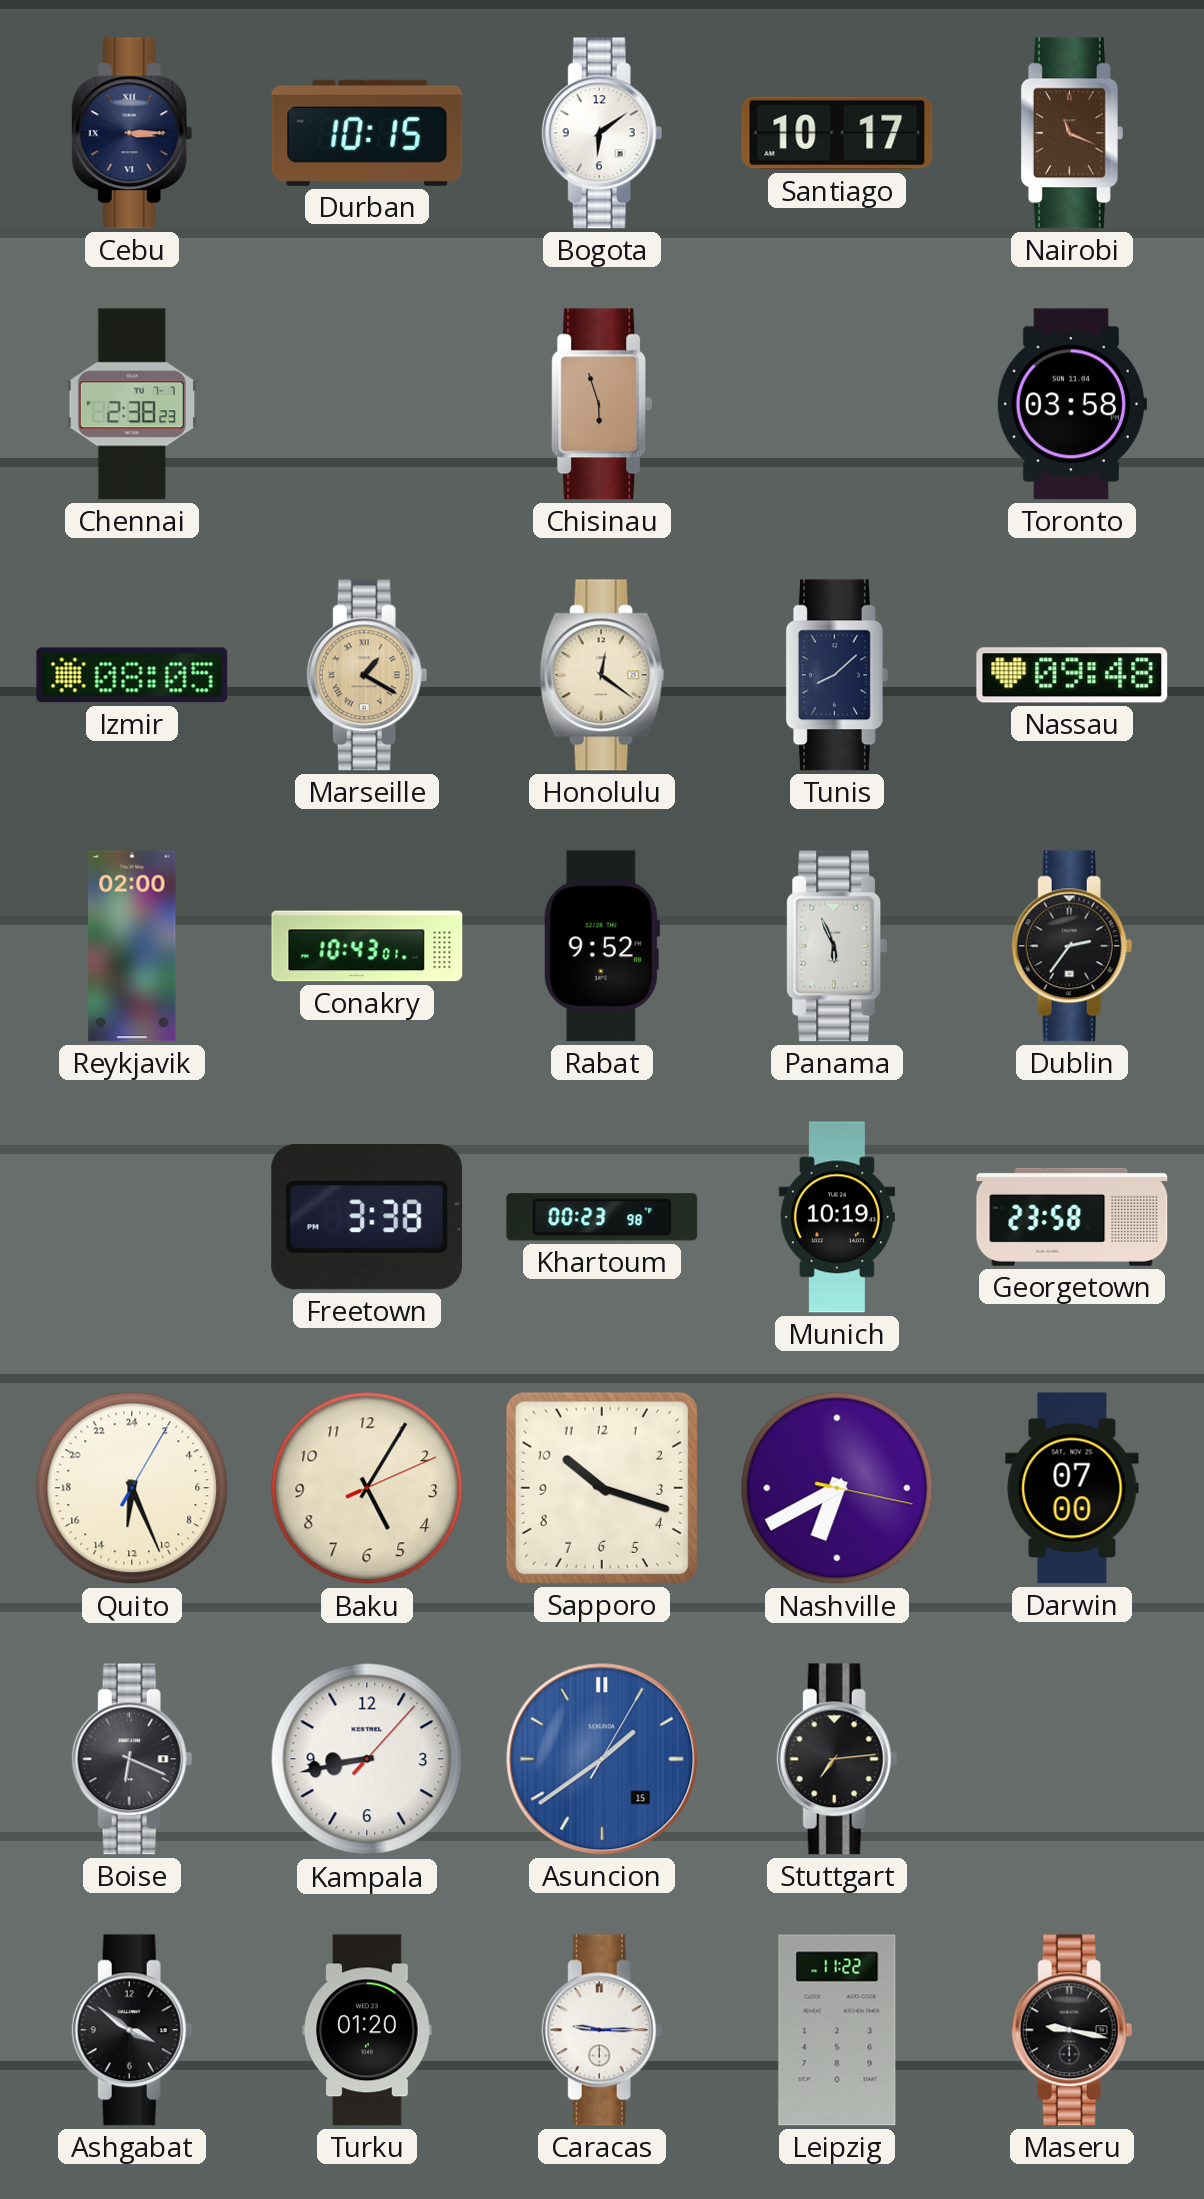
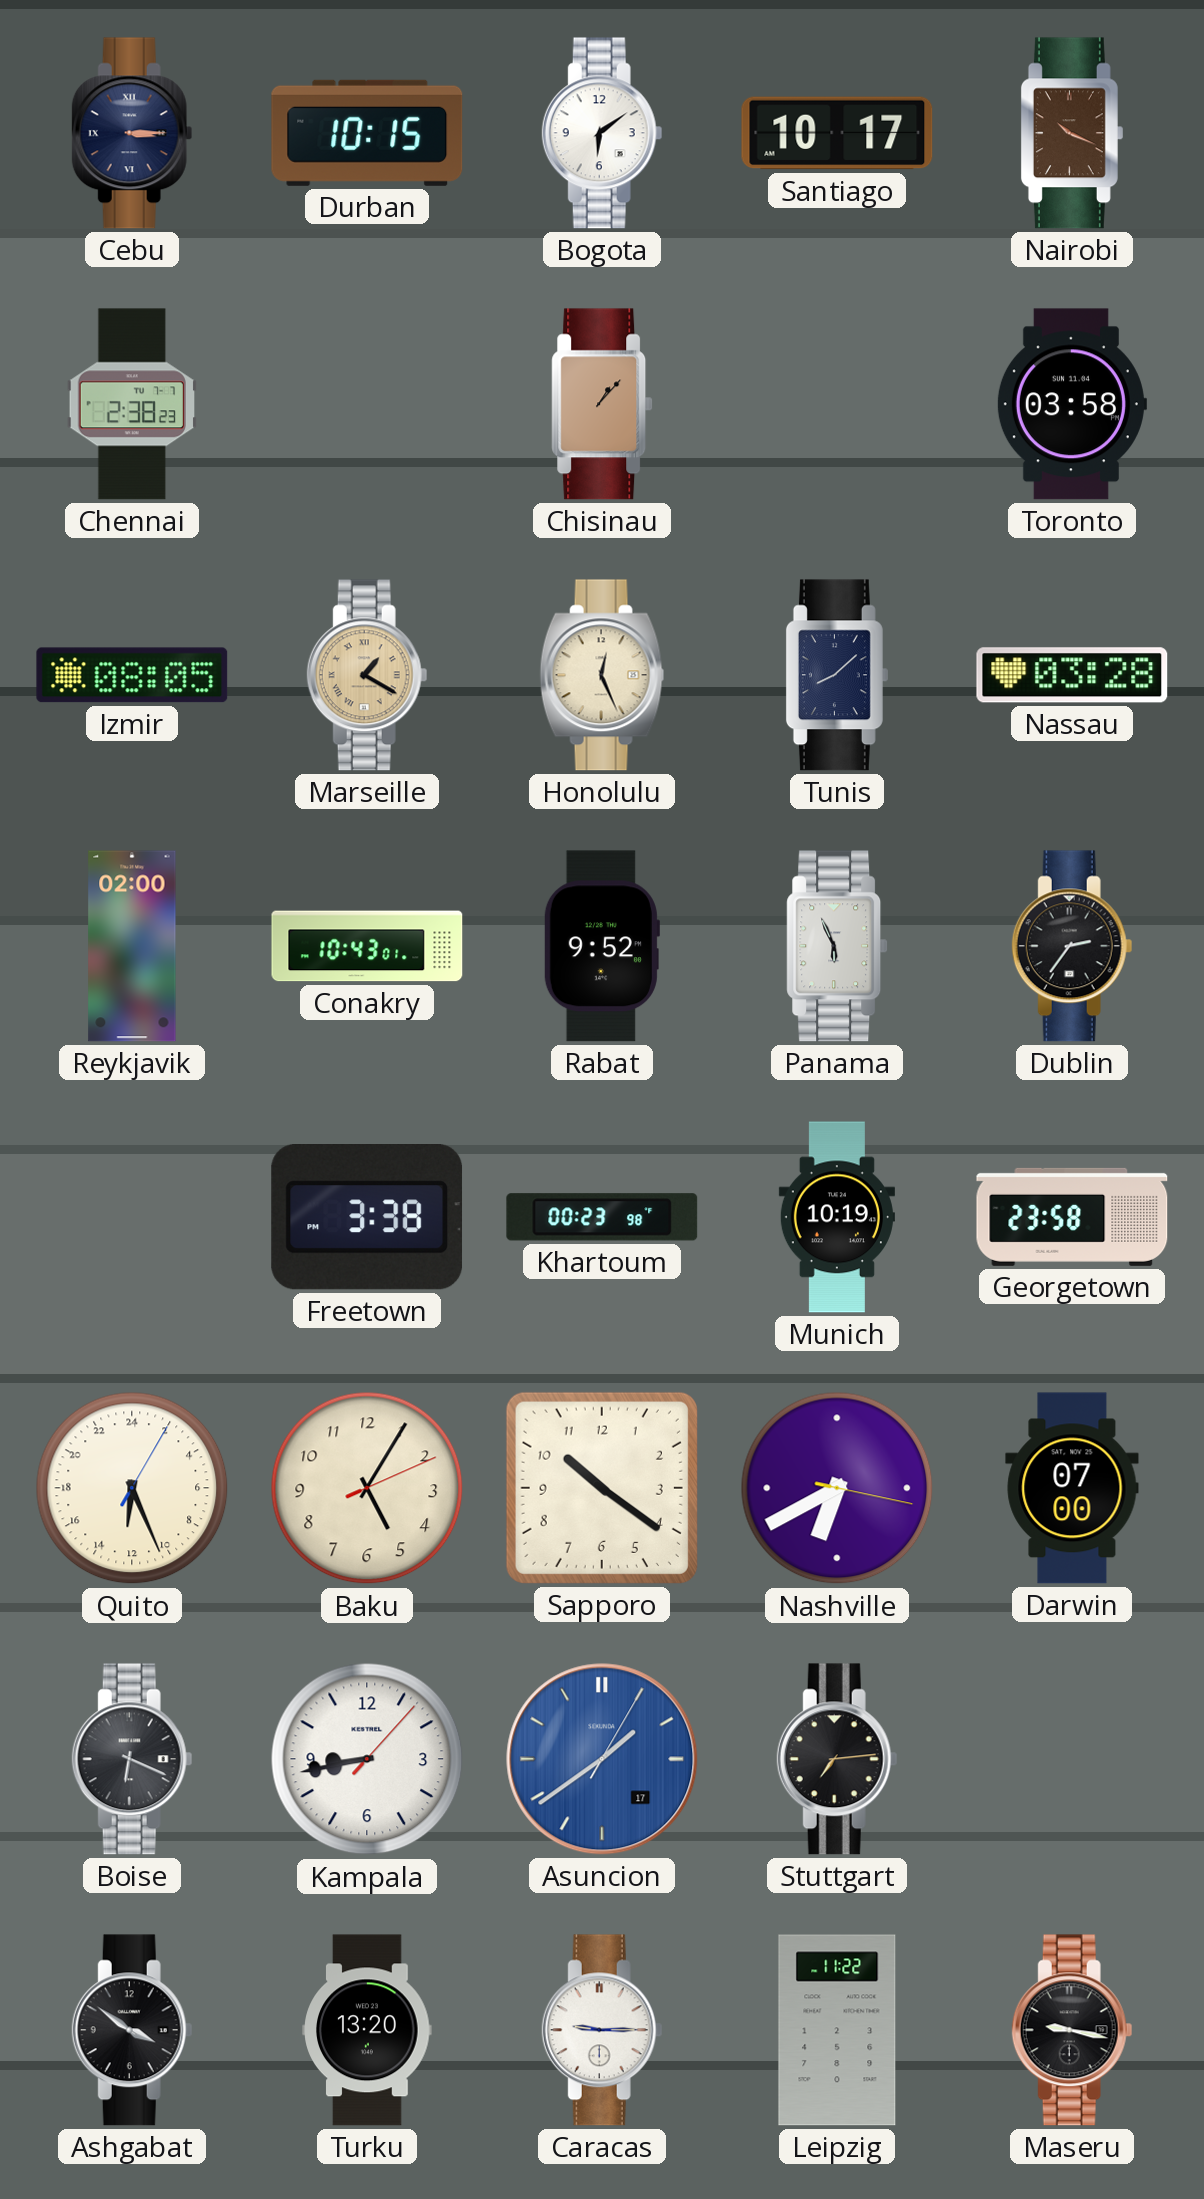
Nairobi: 11:19 -> 10:19 (1072, 133)
Chisinau: 5:57 -> 1:07 (602, 404)
Honolulu: 12:21 -> 12:26 (602, 675)
Nassau: 09:48 -> 03:28 (1072, 675)
Sapporo: 10:18 -> 10:21 (602, 1488)
Asuncion date: 15 -> 17 (602, 1759)
Turku: 01:20 -> 13:20 (367, 2030)
